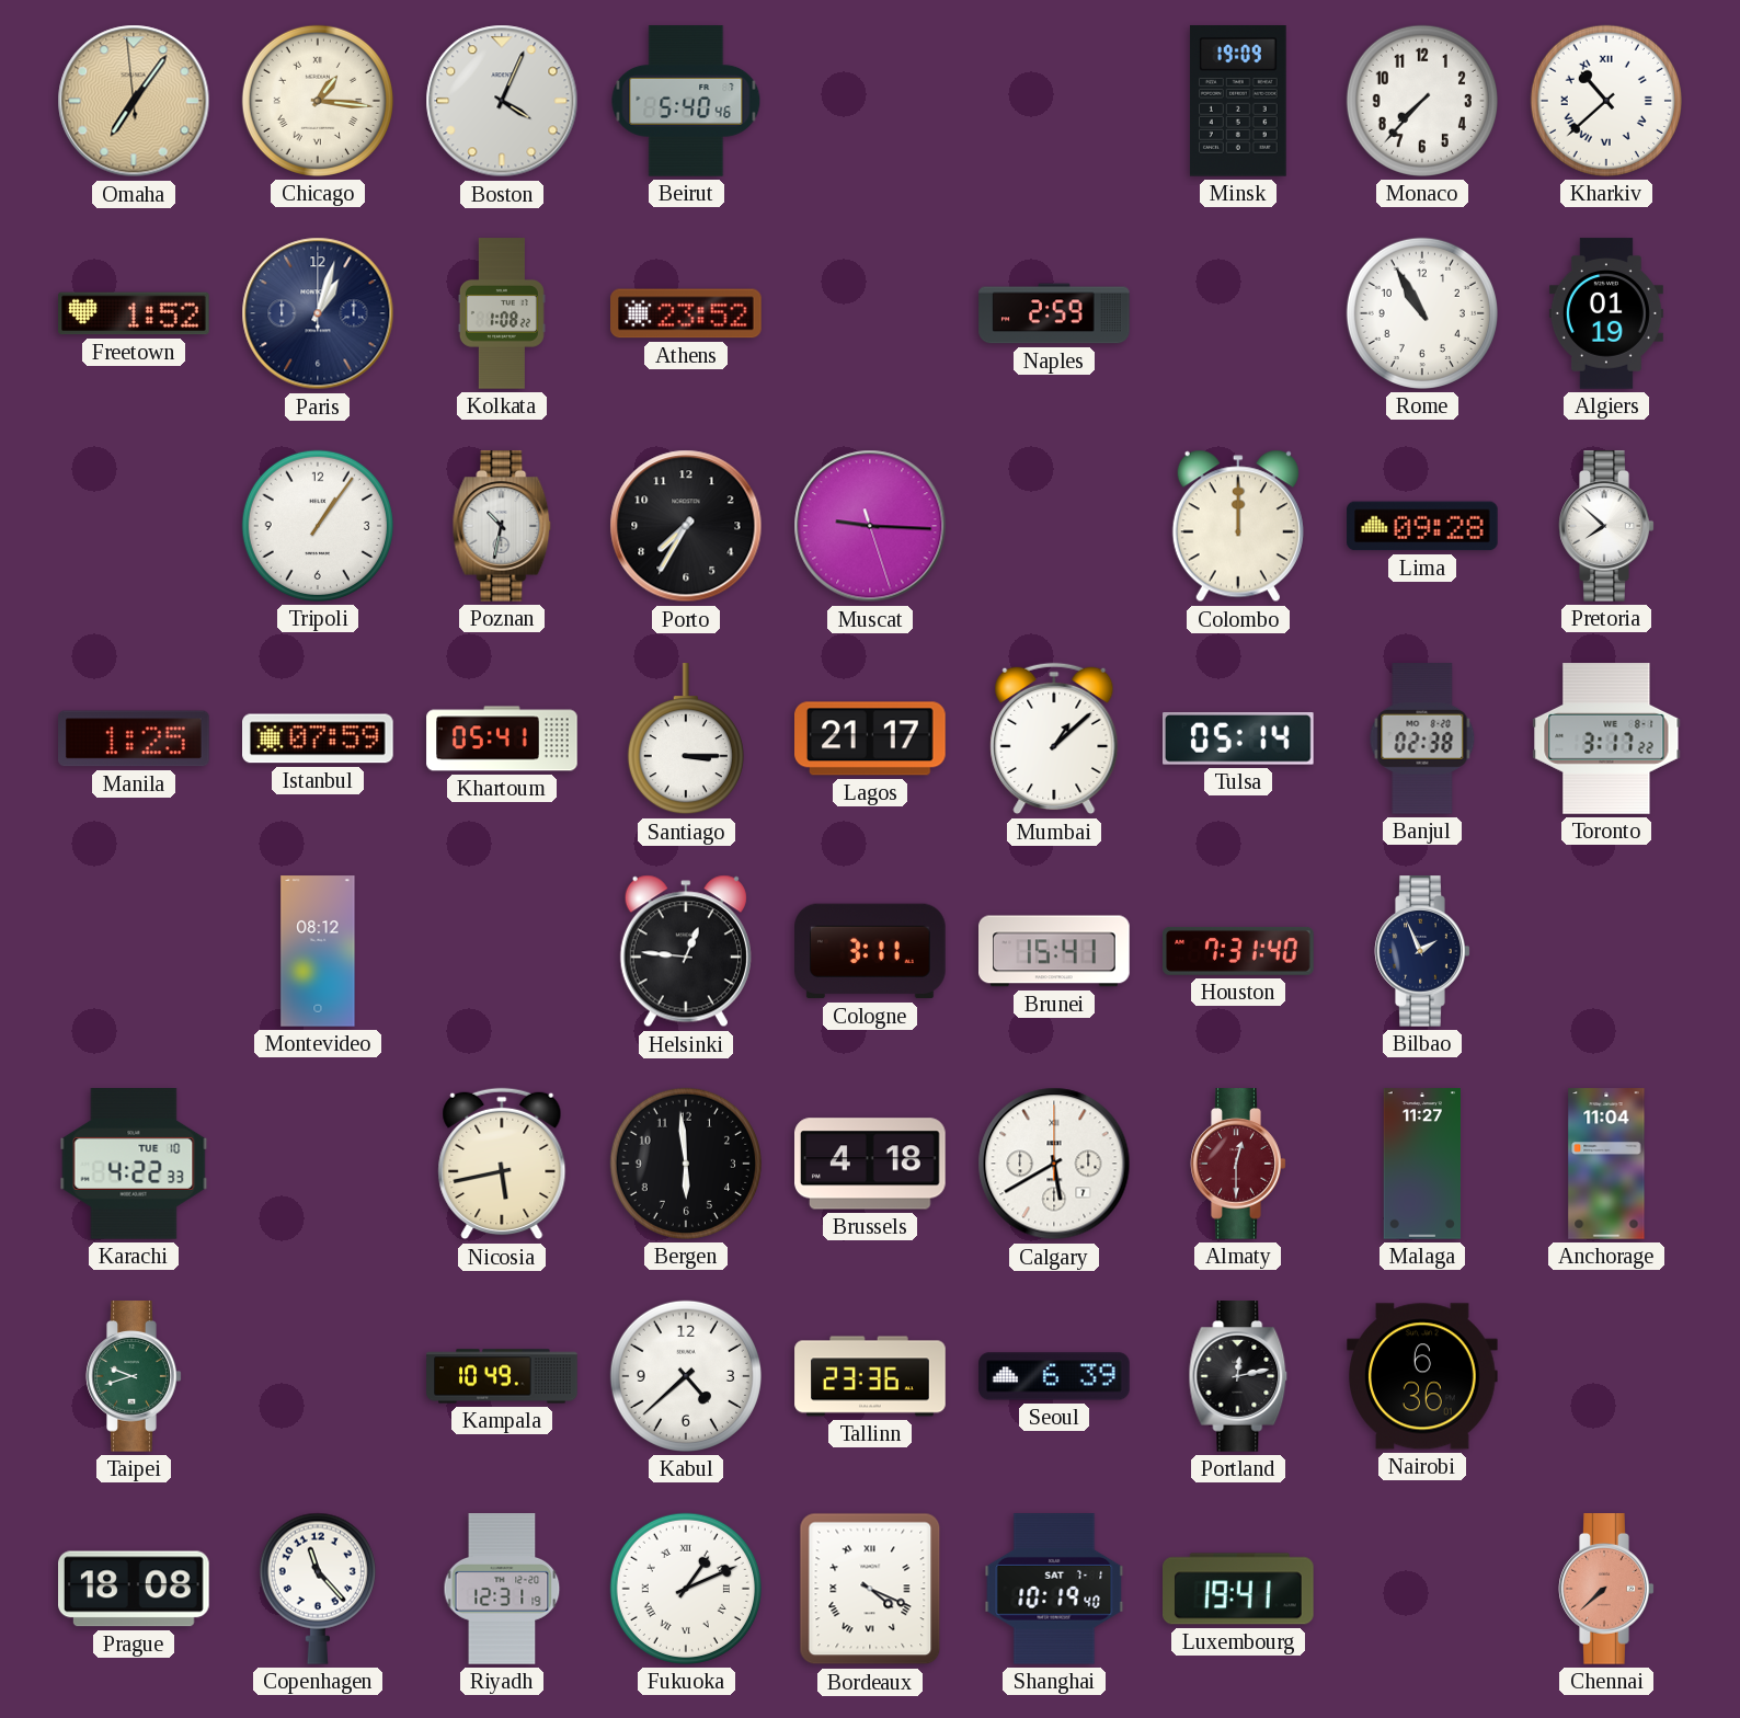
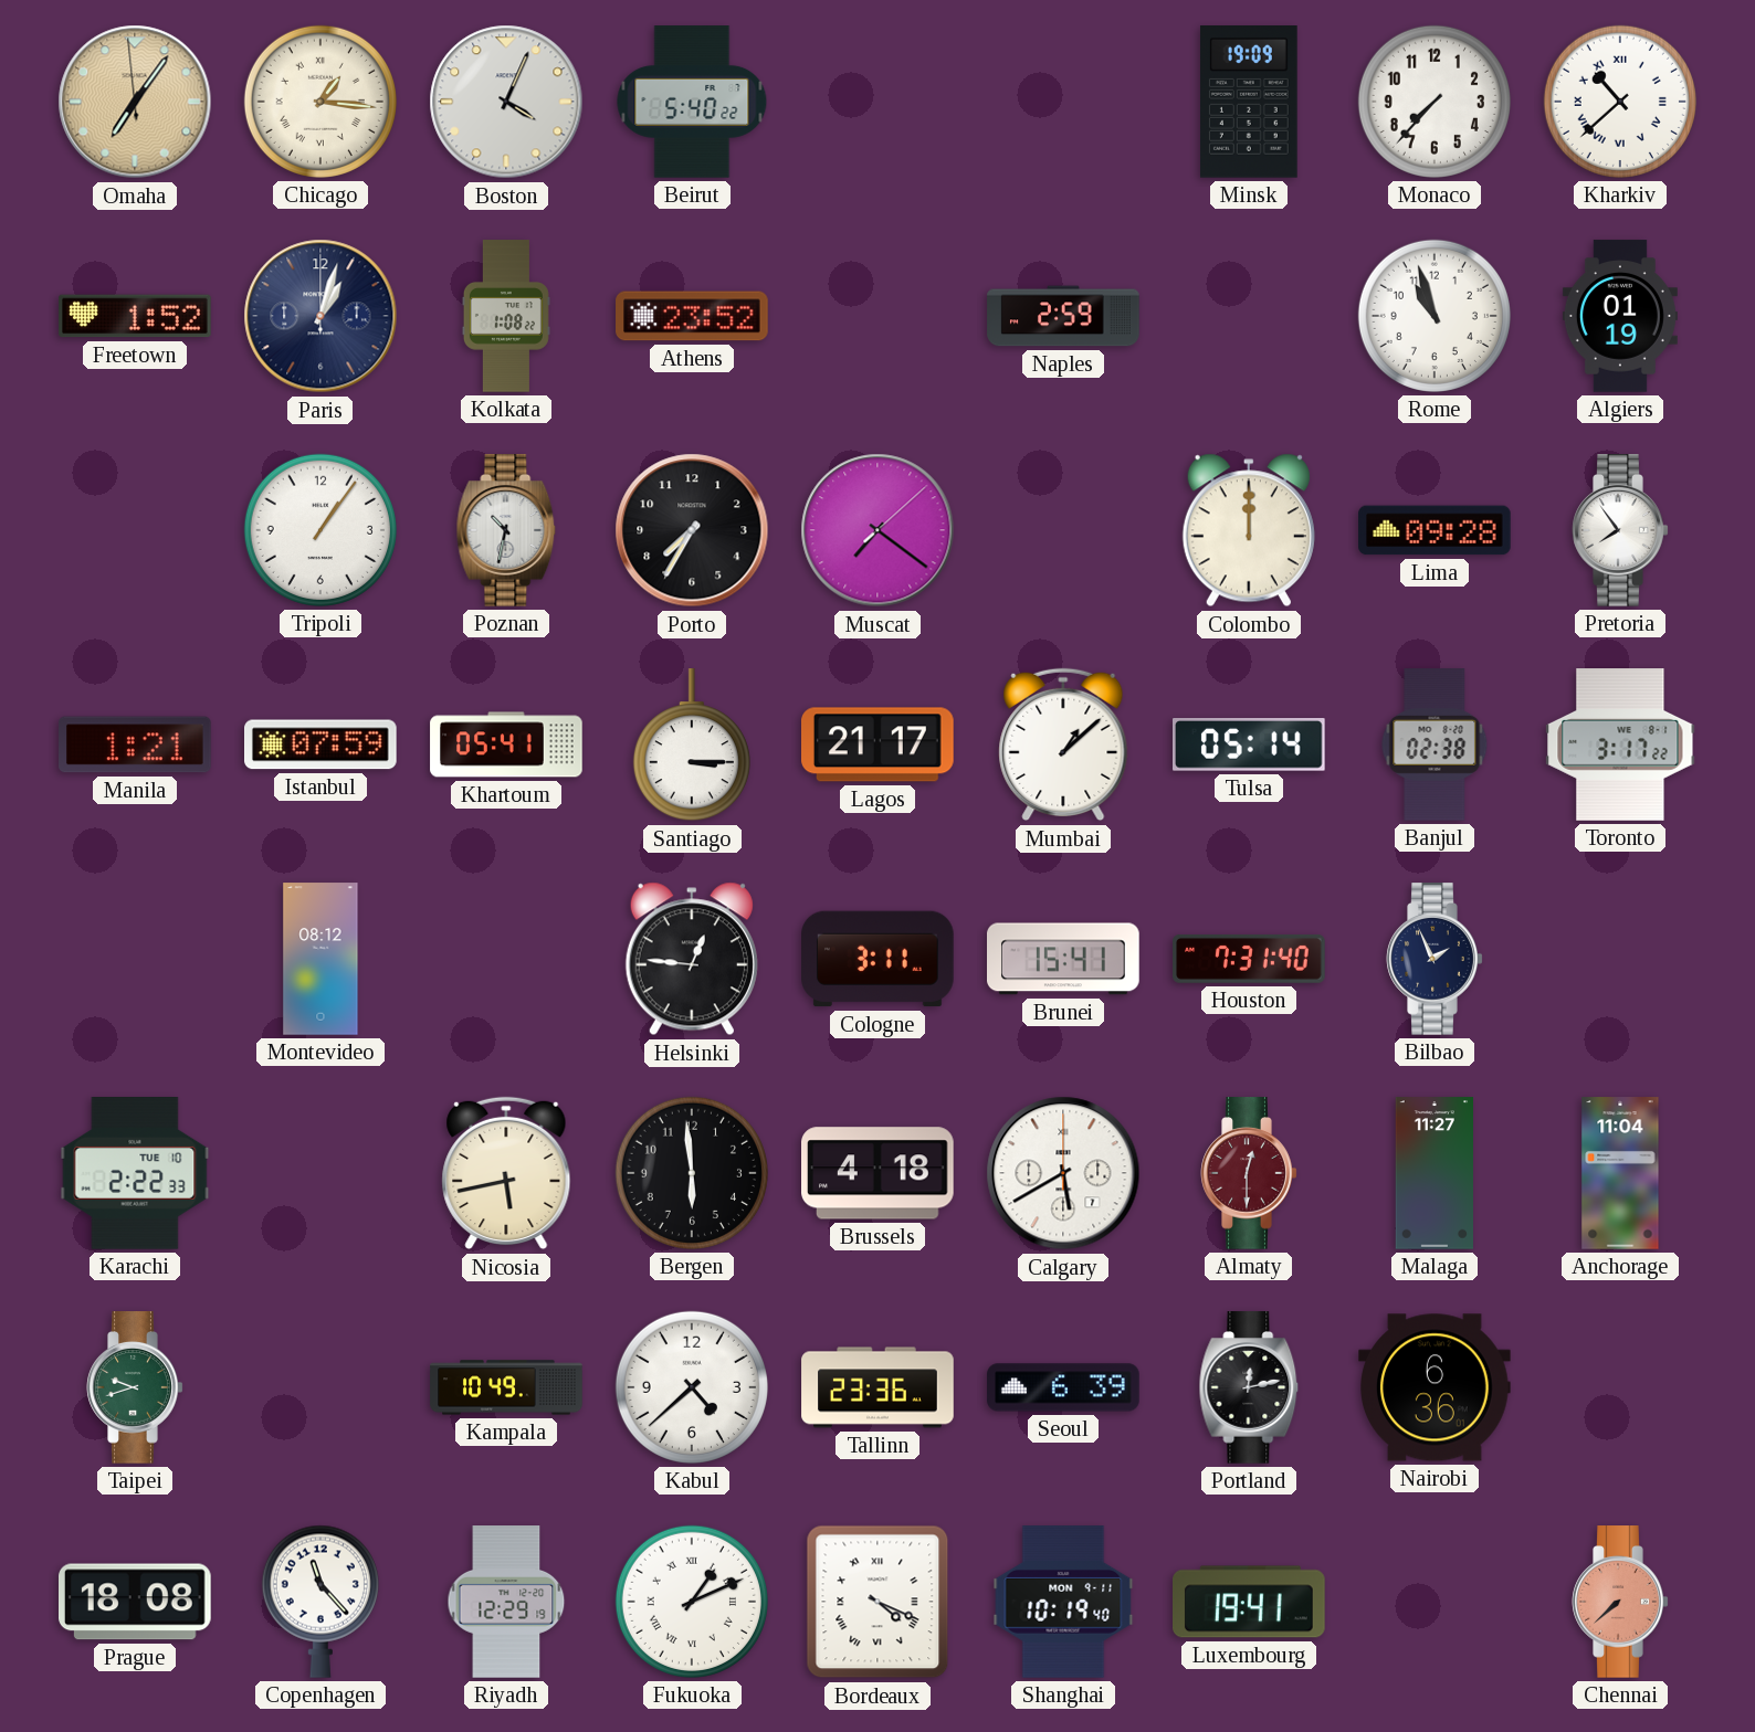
Beirut: 5:40:46 -> 5:40:22 (692, 102)
Rome: 10:55 -> 10:57 (1435, 316)
Muscat: 9:15 -> 7:21 (877, 530)
Pretoria: 7:52 -> 7:54 (1620, 530)
Manila: 1:25 -> 1:21 (136, 744)
Karachi: 4:22 -> 2:22 (135, 1174)
Riyadh: 12:31 -> 12:29 (506, 1602)
Shanghai date: SAT 7-1 -> MON 9-11 (1063, 1602)
